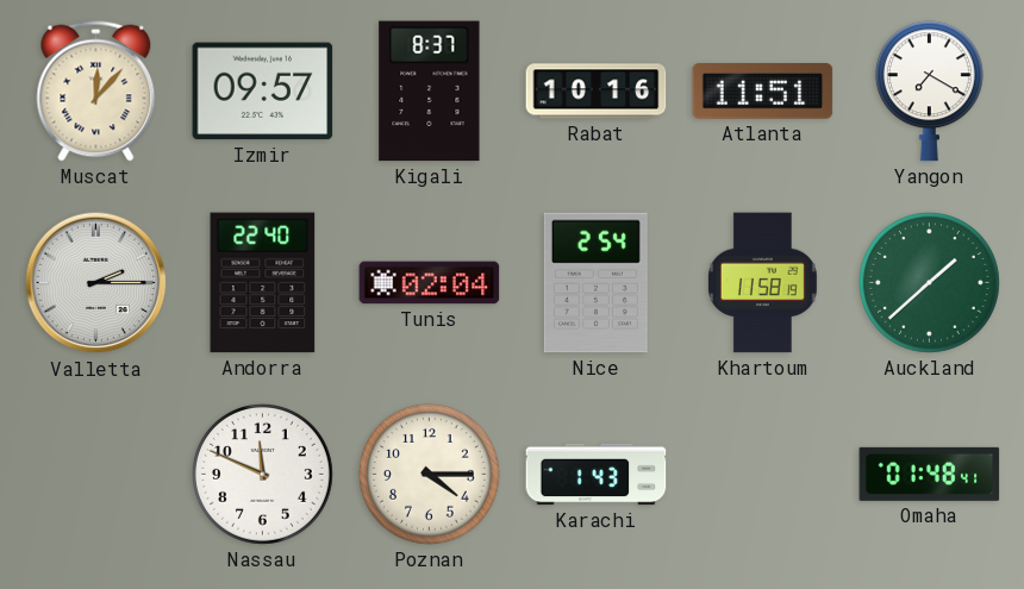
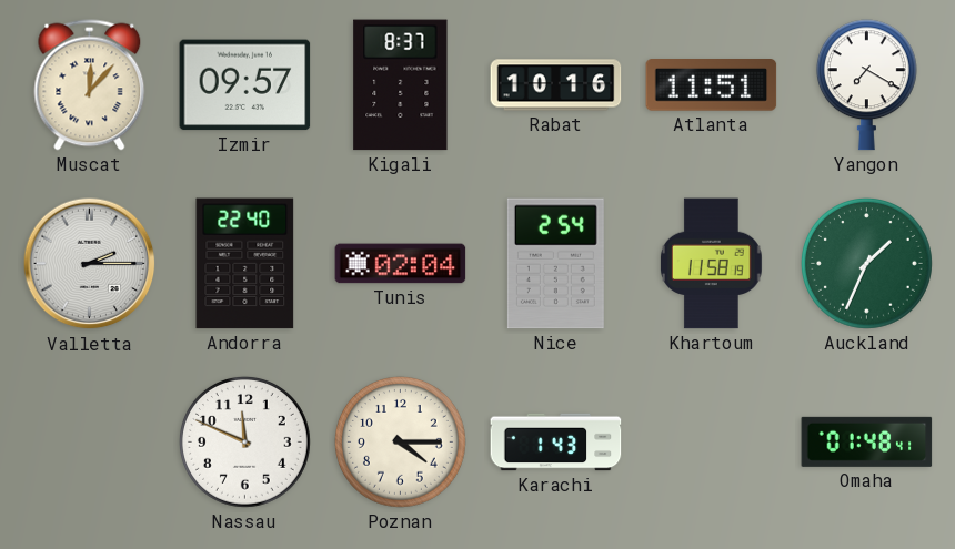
Auckland: 1:38 -> 1:34 (866, 263)
